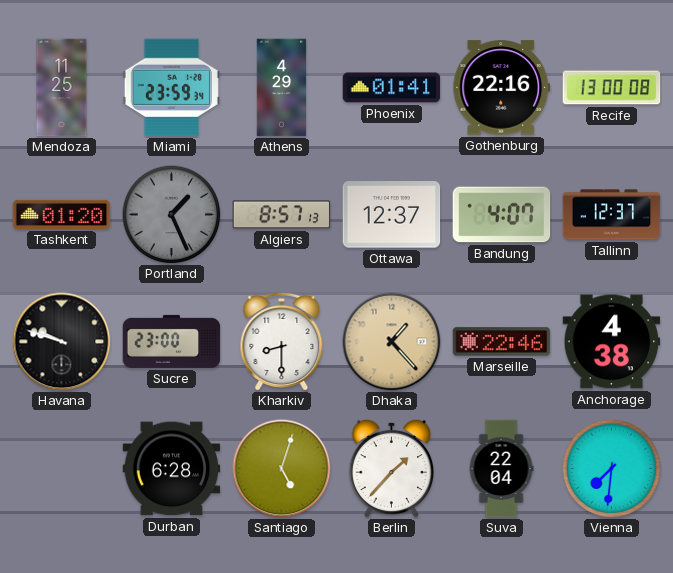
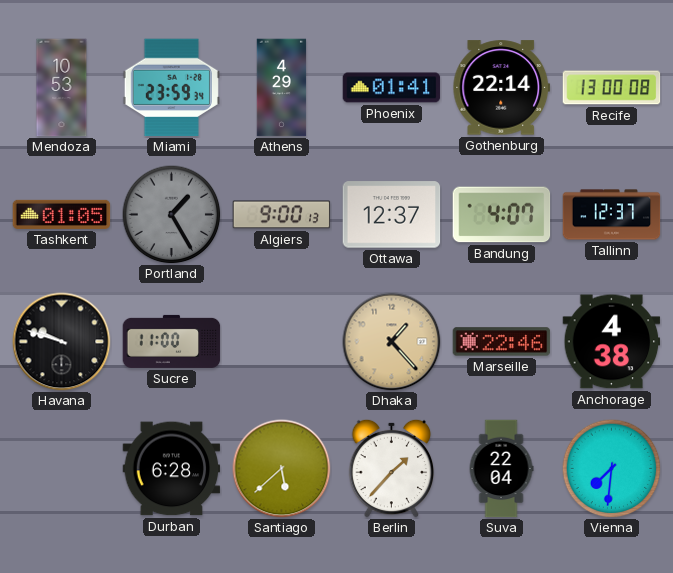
Mendoza: 11:25 -> 10:53 (62, 88)
Gothenburg: 22:16 -> 22:14 (502, 88)
Tashkent: 01:20 -> 01:05 (62, 214)
Portland: 1:26 -> 1:25 (172, 215)
Algiers: 8:57 -> 9:00 (282, 215)
Sucre: 23:00 -> 11:00 (172, 341)
Kharkiv: 8:30 -> none (282, 341)
Santiago: 5:03 -> 5:38 (282, 469)
